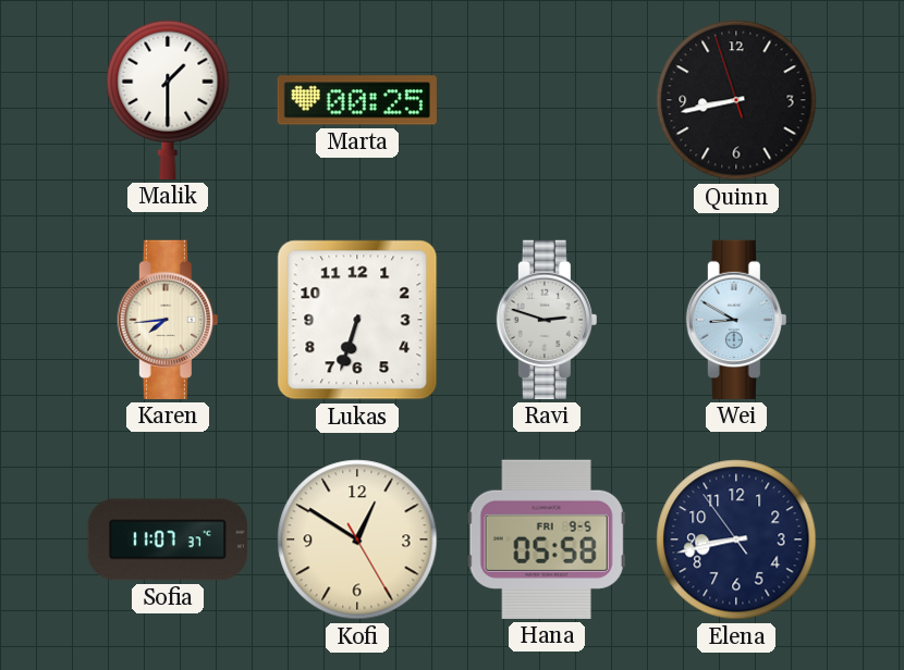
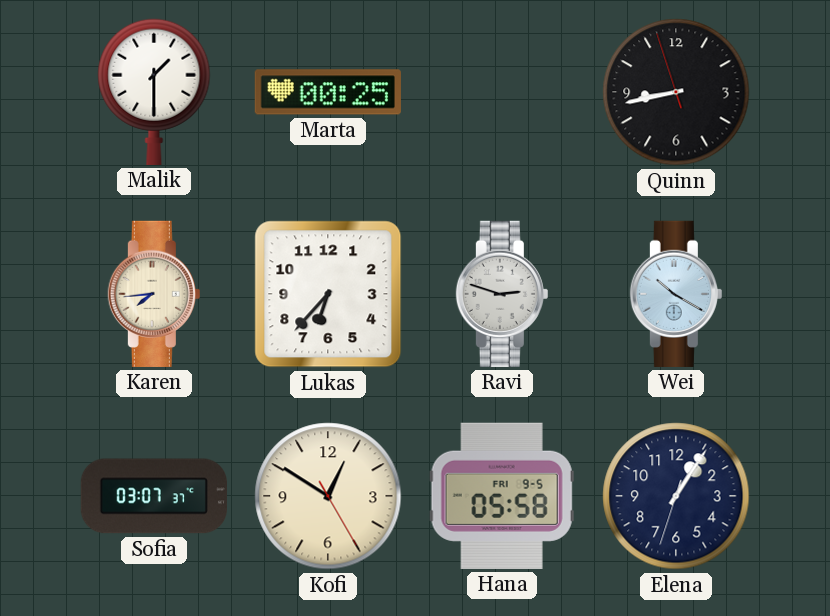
Lukas: 6:33 -> 6:37 (328, 294)
Wei: 8:50 -> 10:20 (676, 294)
Sofia: 11:07 -> 03:07 (154, 496)
Elena: 8:42 -> 1:05 (676, 496)
